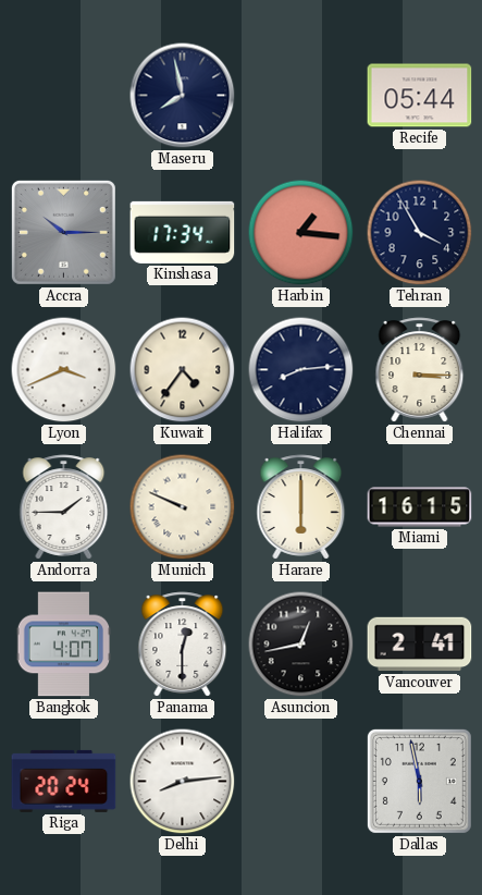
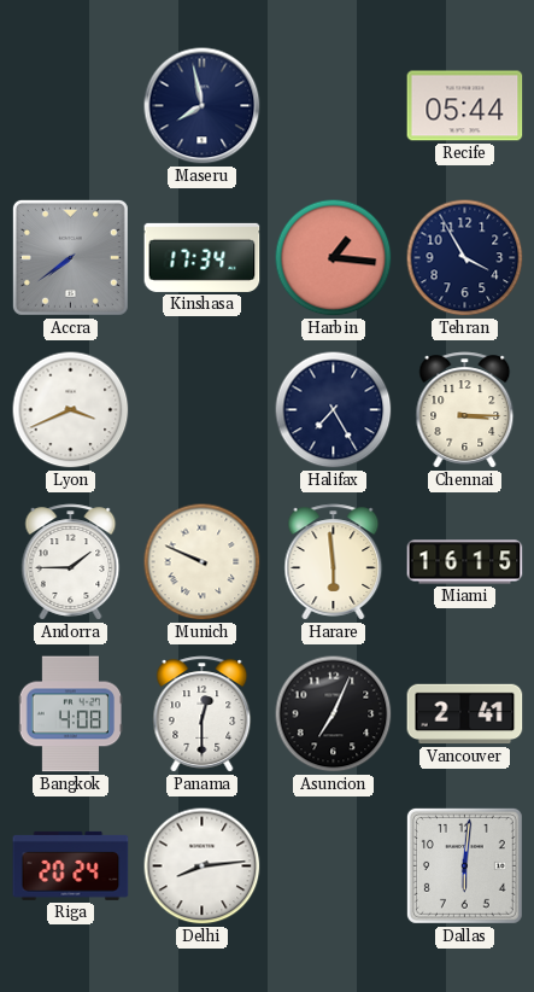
Accra: 10:15 -> 7:39 (70, 257)
Kuwait: 4:36 -> none (183, 370)
Halifax: 8:14 -> 7:25 (334, 410)
Harare: 6:00 -> 5:59 (334, 562)
Bangkok: 4:07 -> 4:08 (70, 714)
Asuncion: 12:43 -> 7:04 (334, 714)
Dallas: 5:58 -> 6:01 (464, 865)
